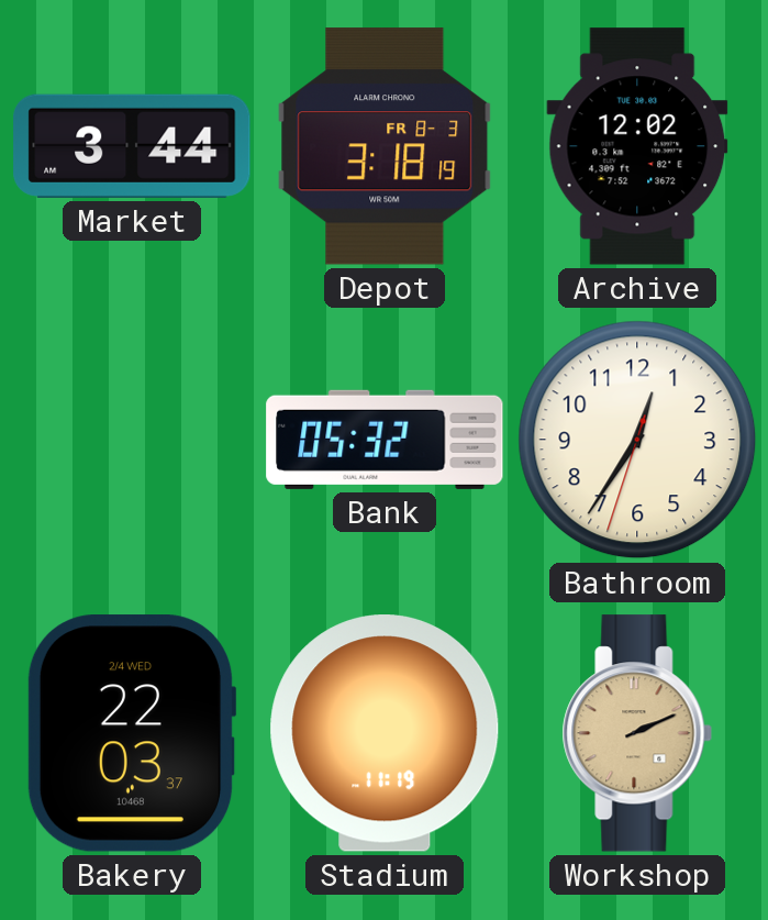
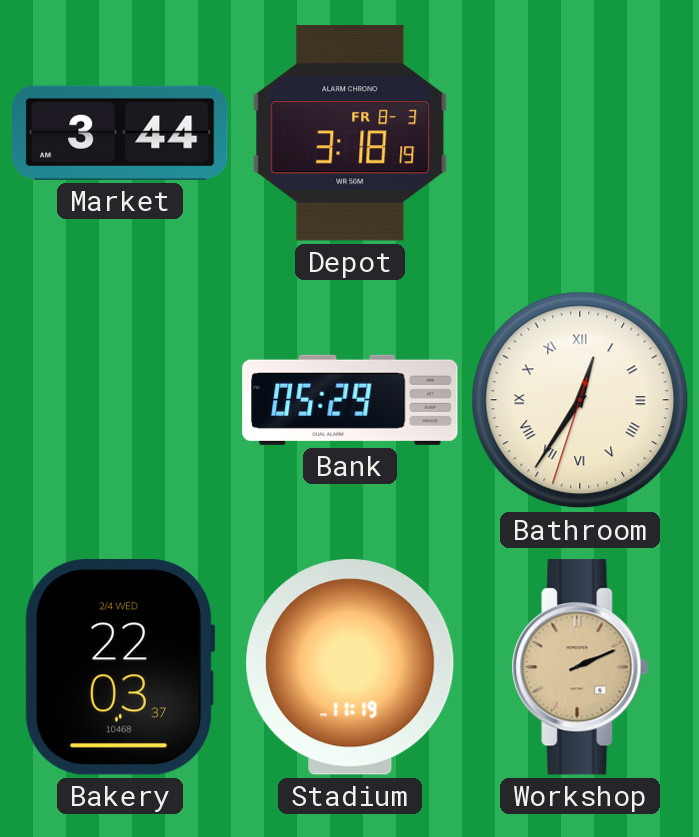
Archive: 12:02 -> none (637, 146)
Bank: 05:32 -> 05:29 (350, 400)
Bathroom numerals: Arabic -> Roman (580, 400)
